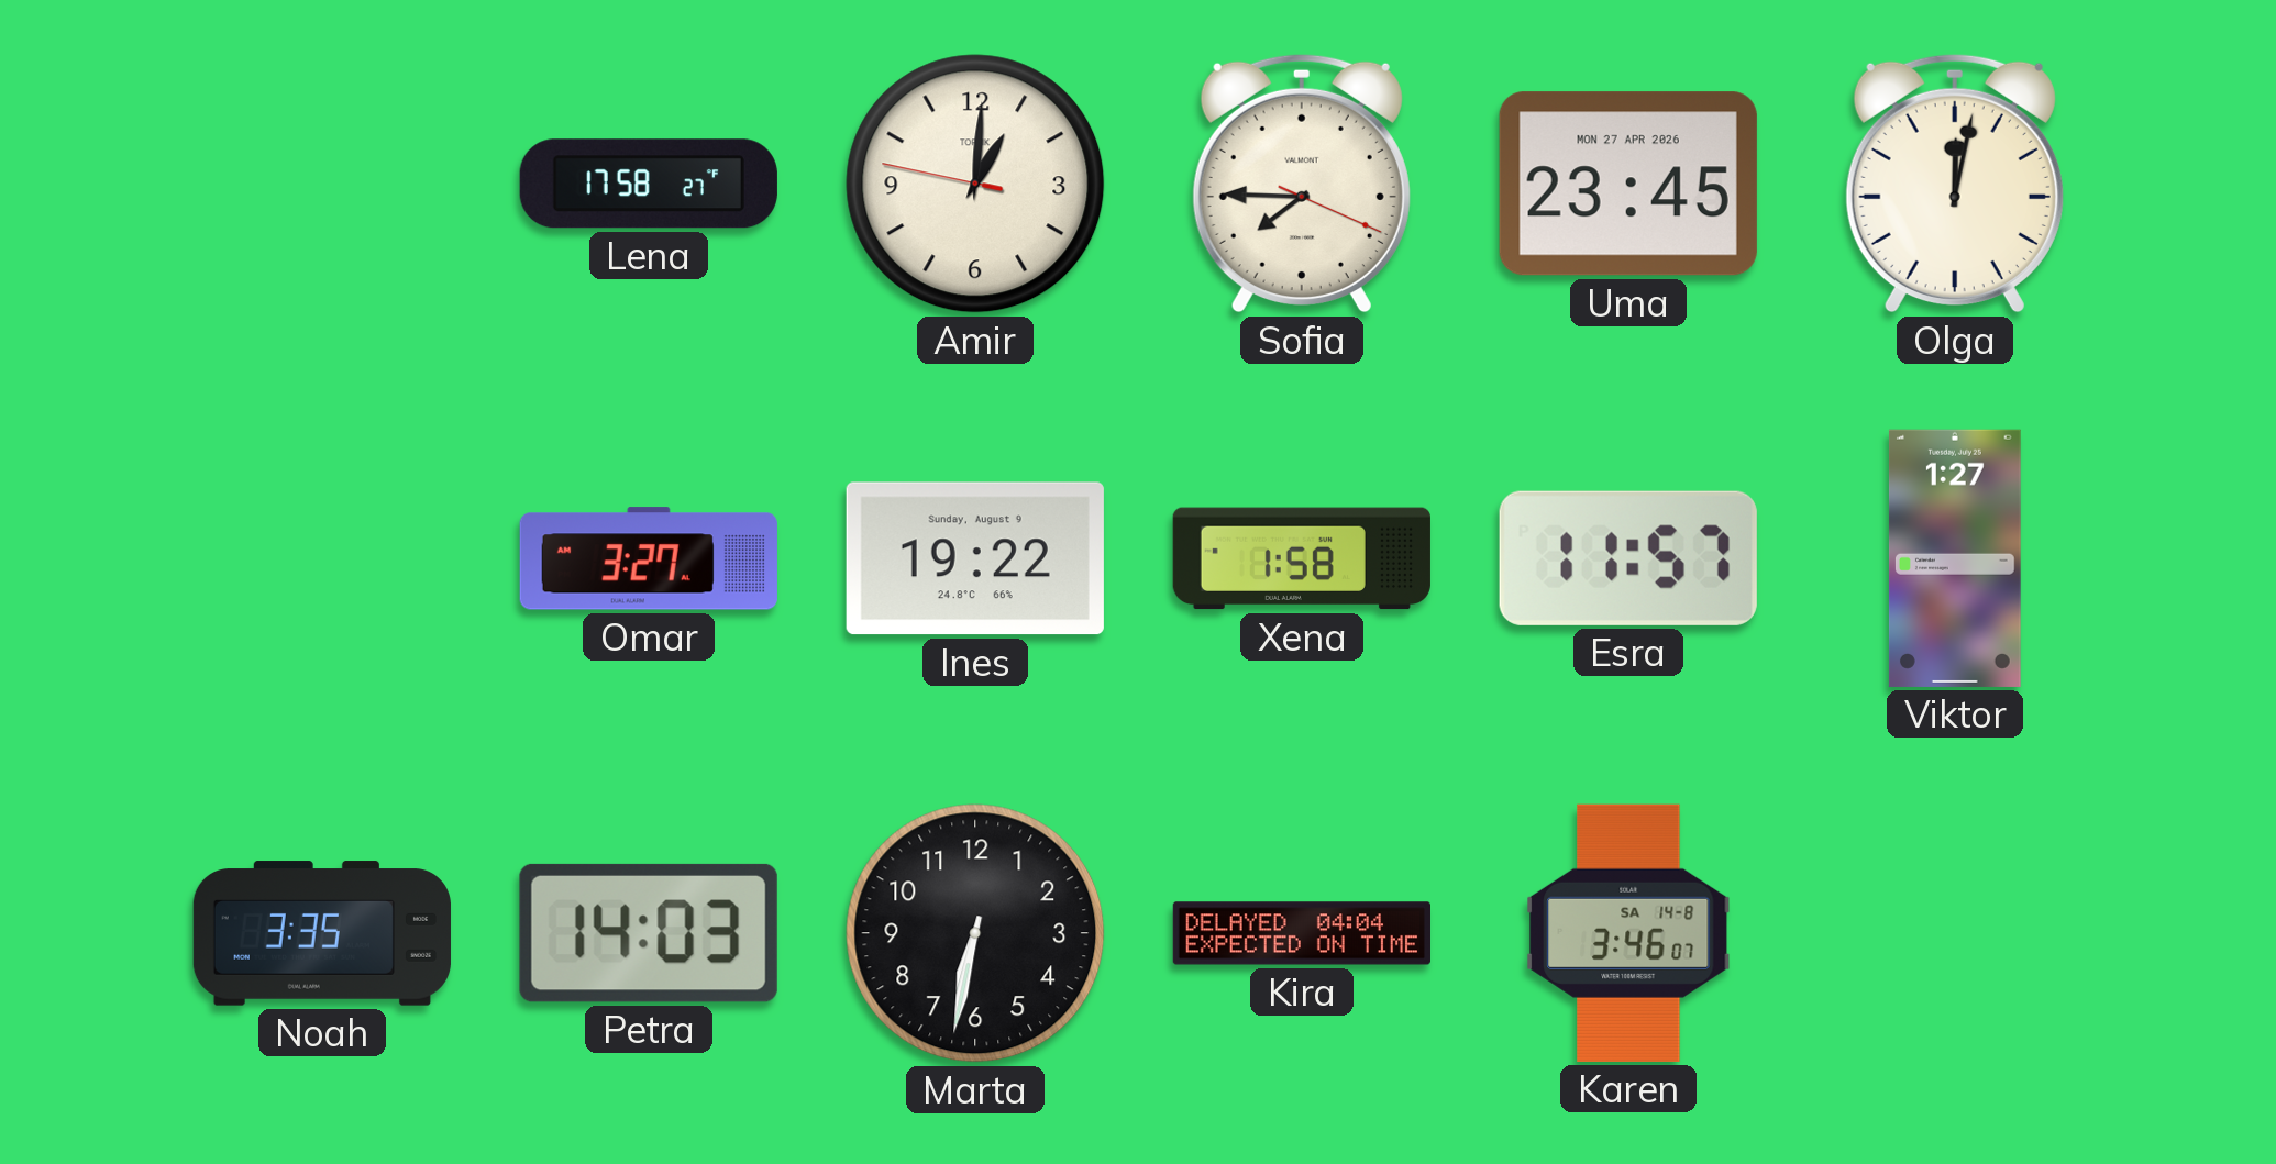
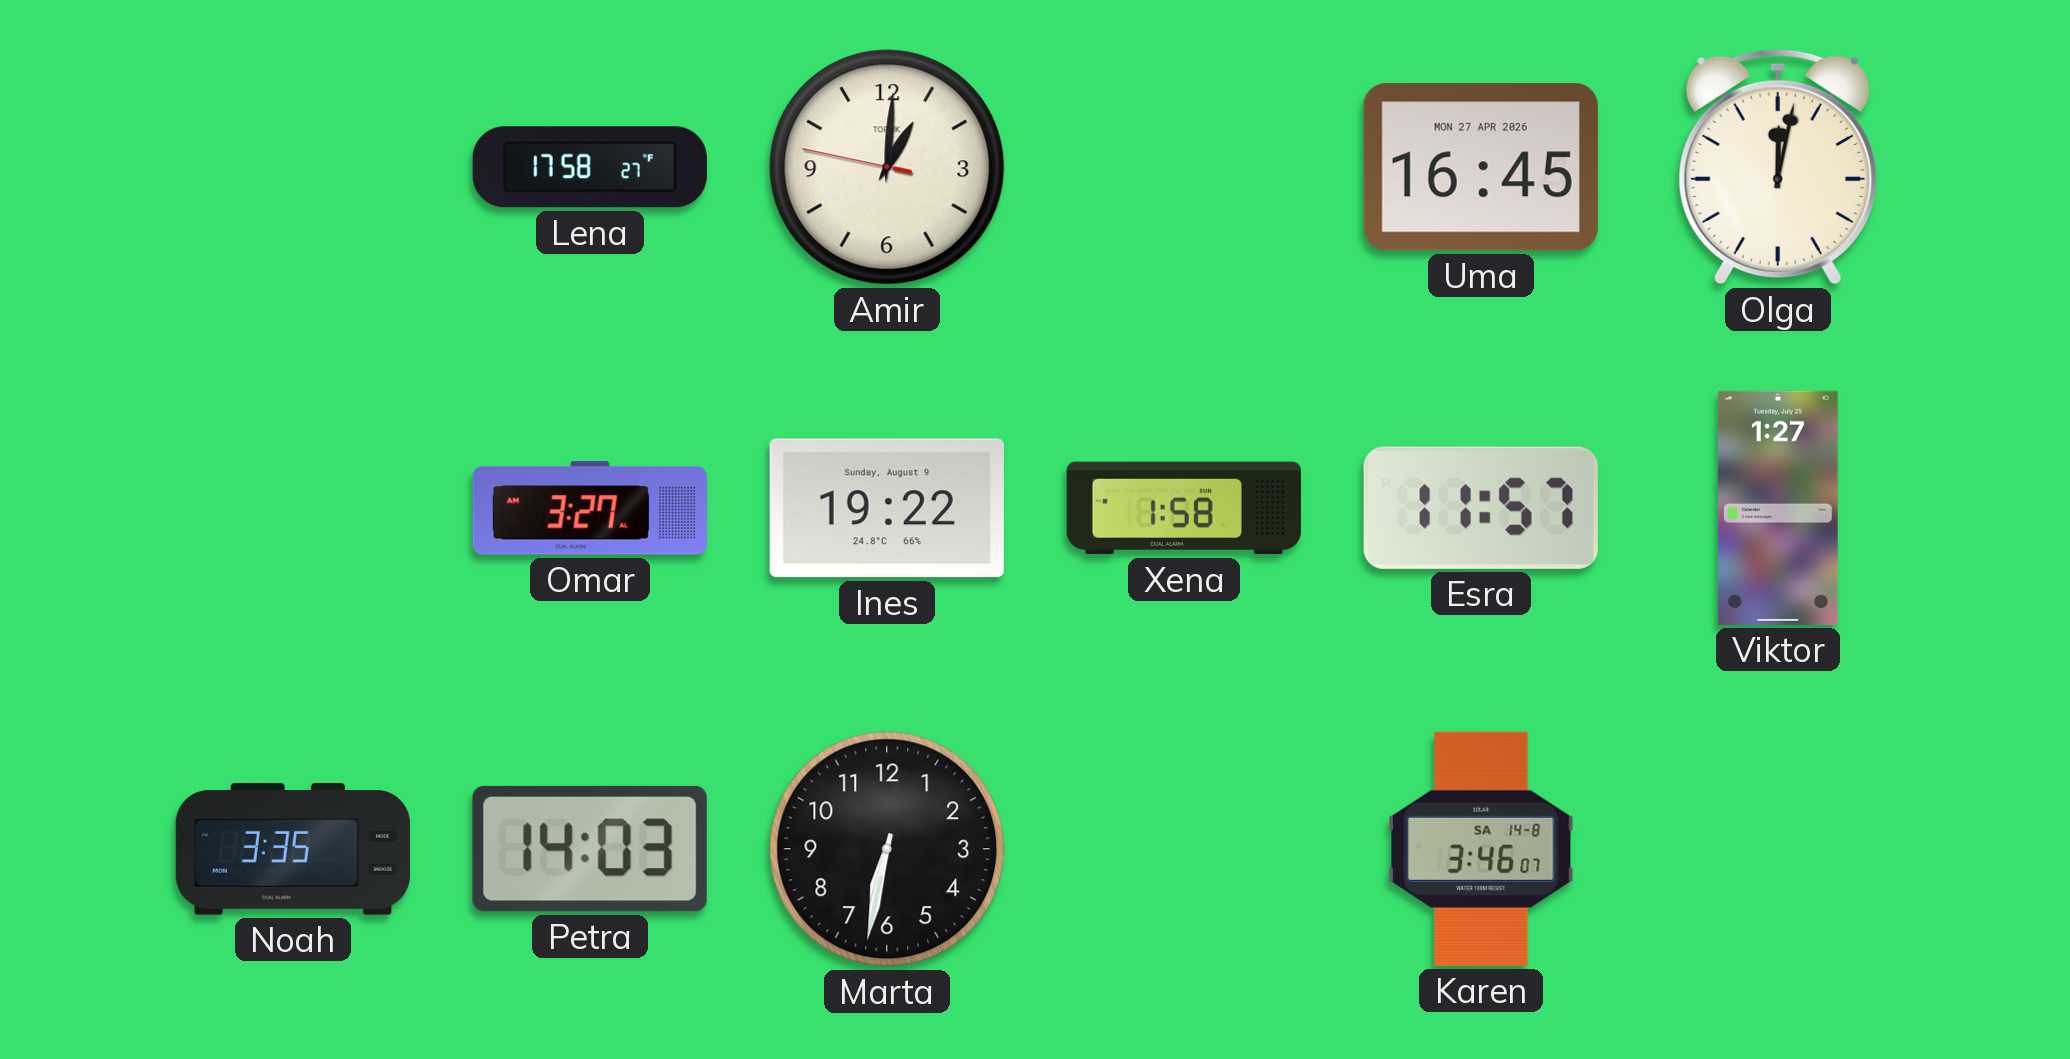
Sofia: 7:45 -> none (1302, 184)
Uma: 23:45 -> 16:45 (1481, 167)
Kira: 04:04 -> none (1301, 933)
